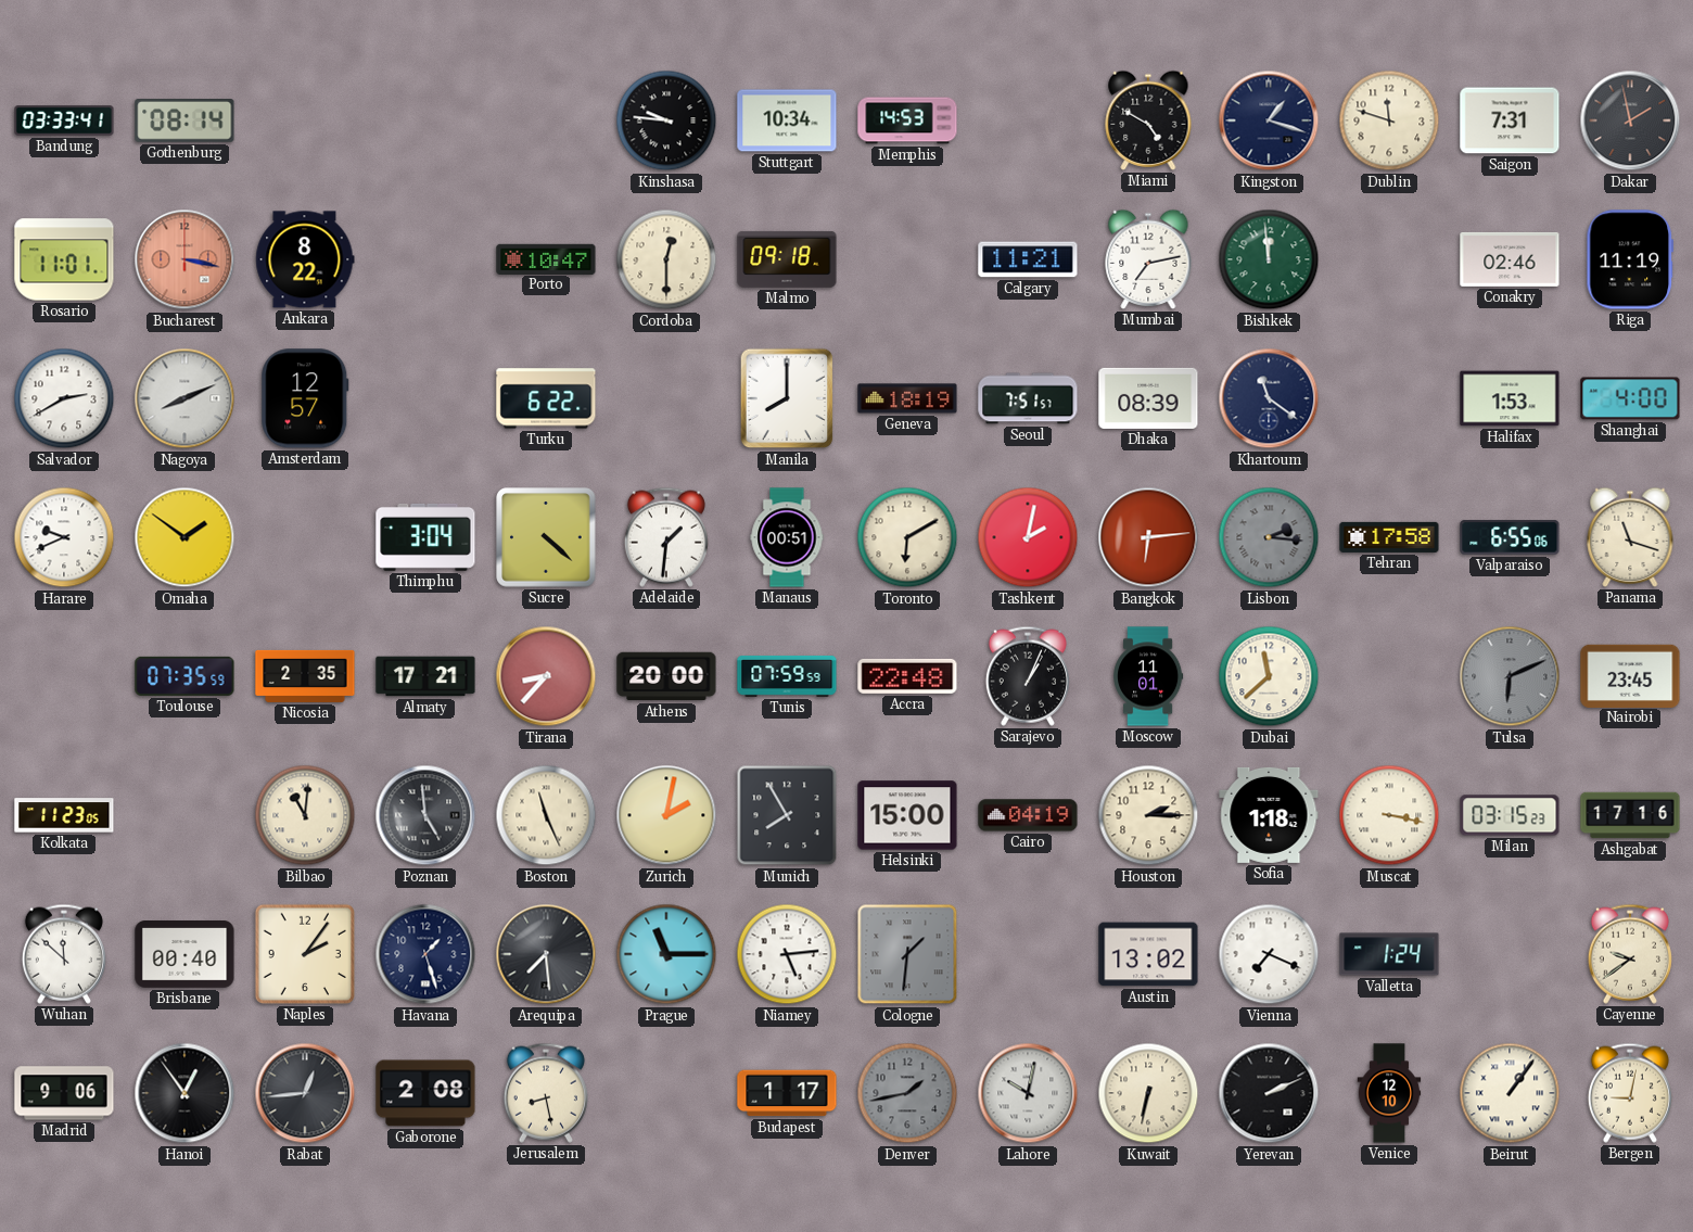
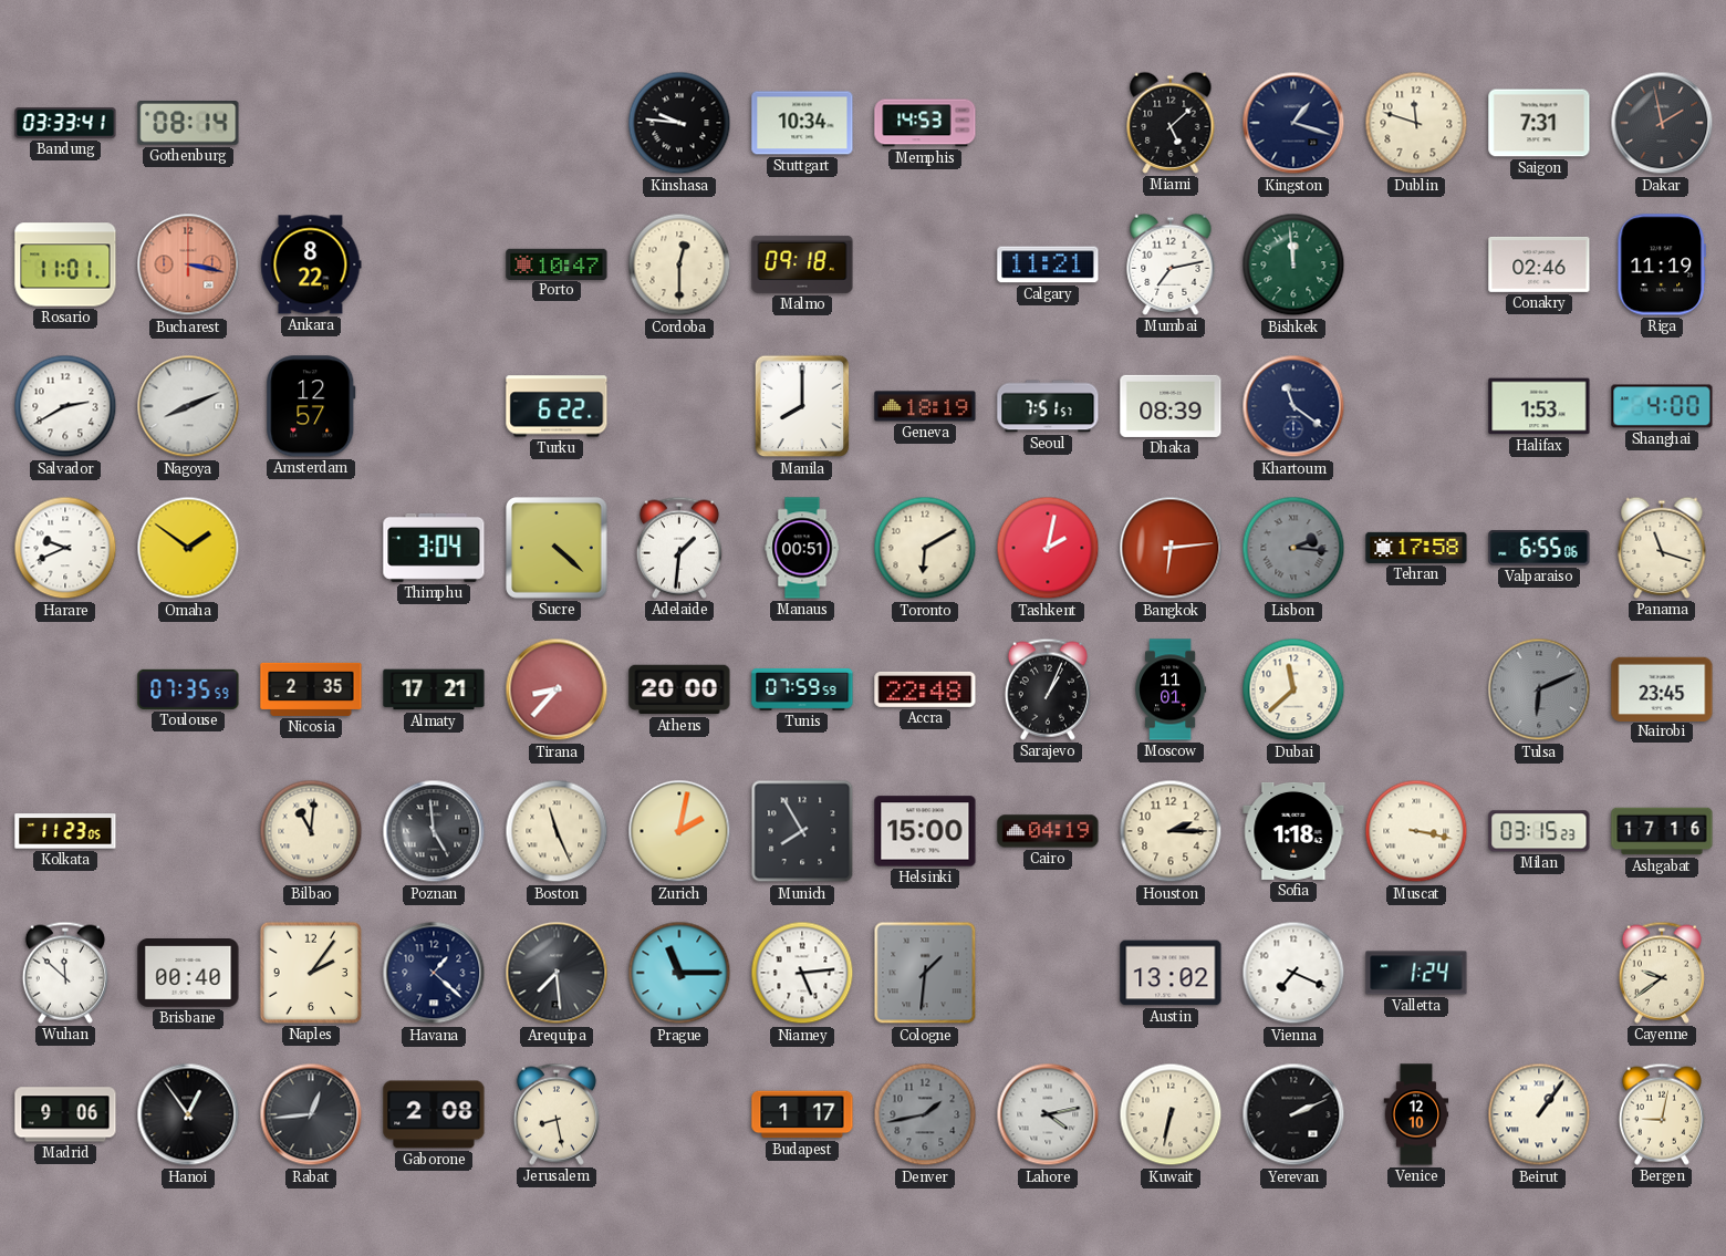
Miami: 4:50 -> 5:08 (1171, 123)
Havana: 1:27 -> 1:22 (434, 973)
Lahore: 10:02 -> 4:13 (1048, 1114)
